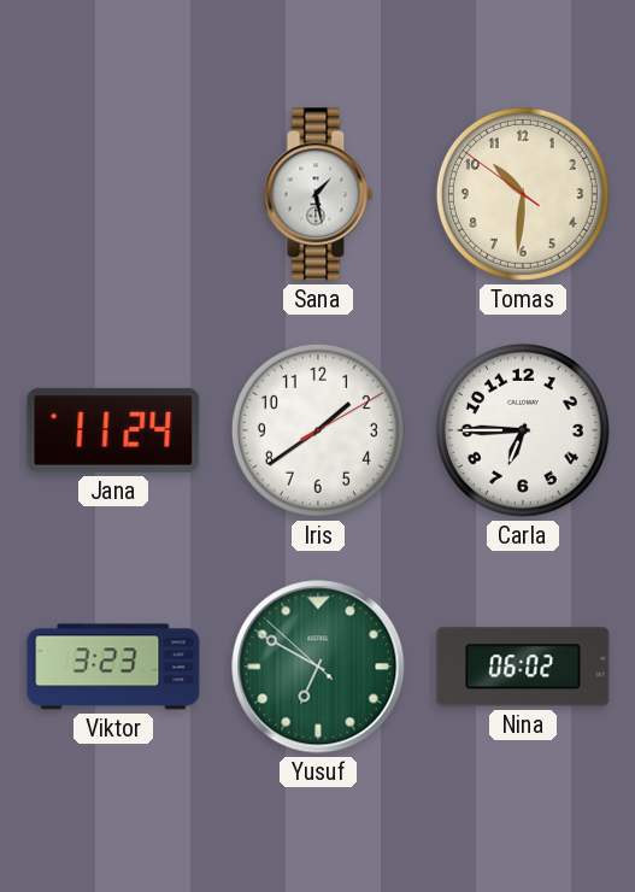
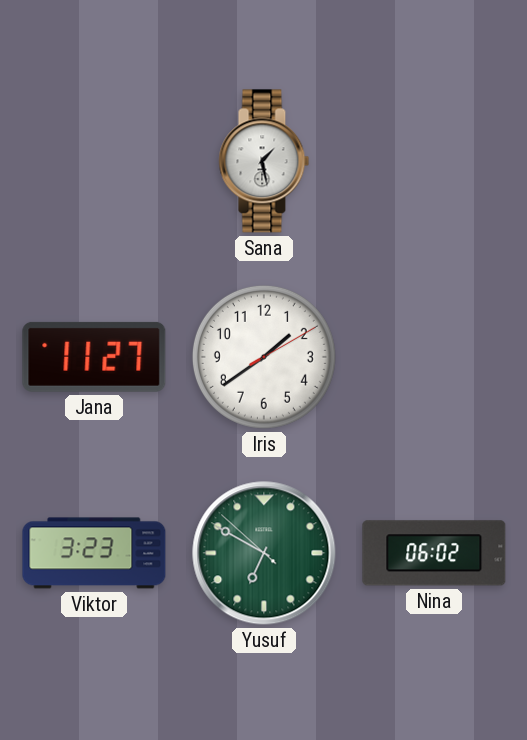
Tomas: 10:30 -> none (523, 194)
Jana: 11:24 -> 11:27 (94, 357)
Carla: 6:45 -> none (523, 430)
